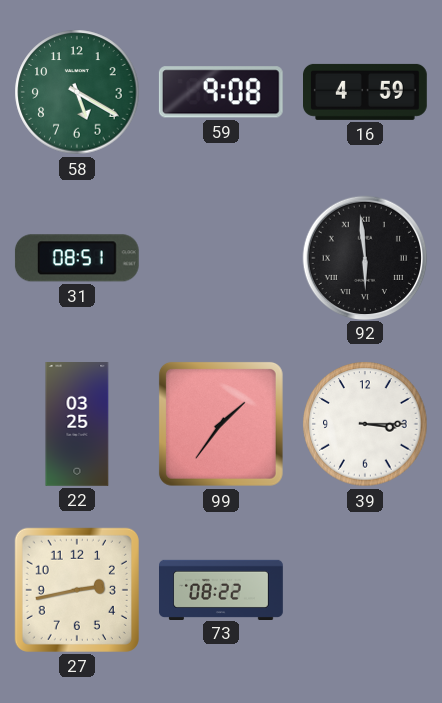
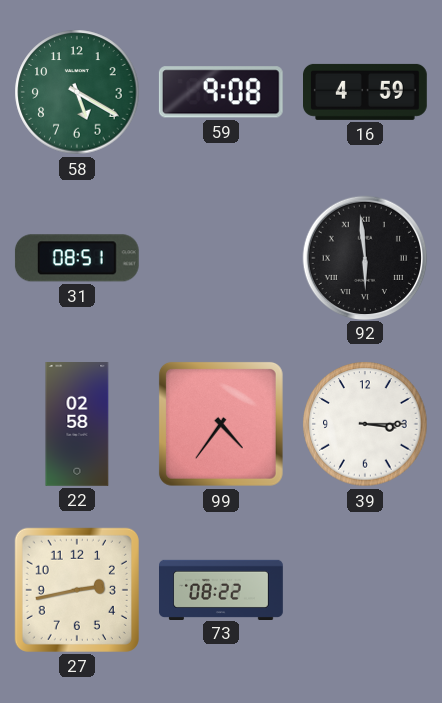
22: 03:25 -> 02:58 (77, 425)
99: 1:36 -> 4:36 (221, 424)
